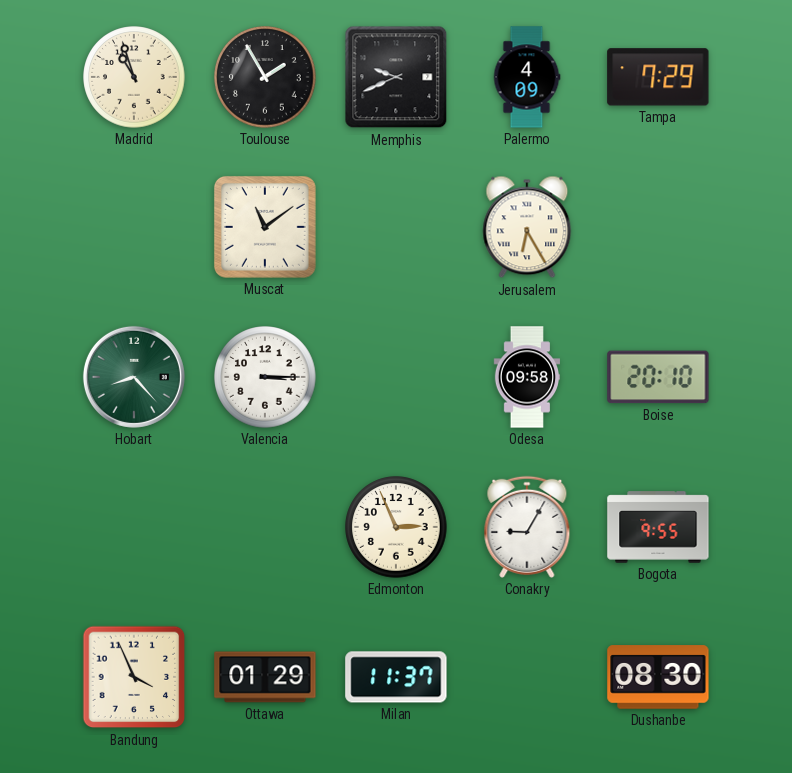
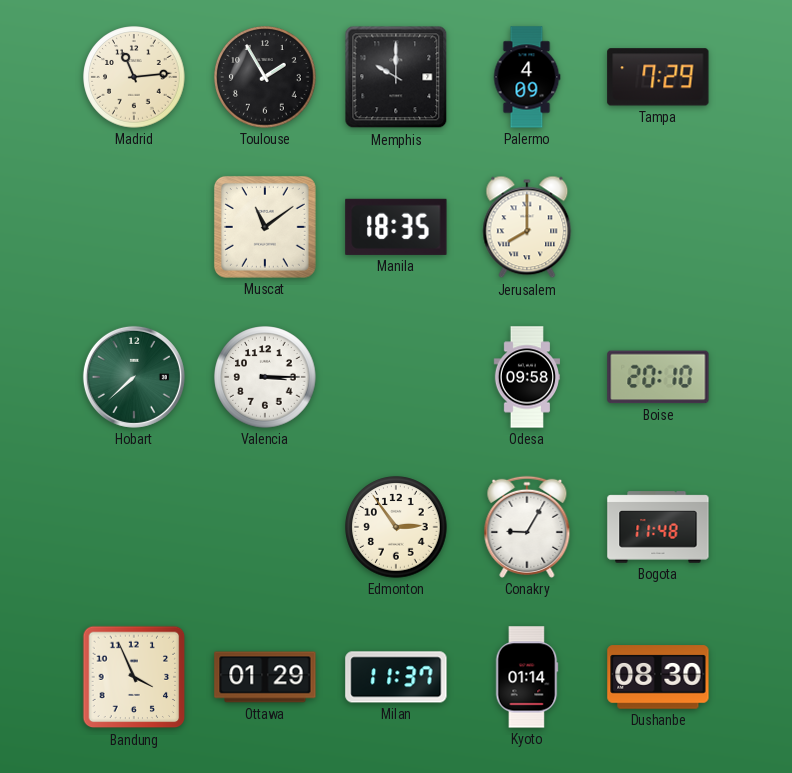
Madrid: 10:57 -> 11:14 (134, 77)
Memphis: 9:41 -> 10:00 (396, 77)
Manila: none -> 18:35 (396, 227)
Jerusalem: 6:25 -> 8:00 (527, 227)
Hobart: 8:23 -> 7:38 (134, 377)
Edmonton: 2:56 -> 2:54 (396, 527)
Bogota: 9:55 -> 11:48 (658, 527)
Kyoto: none -> 01:14 (527, 677)
